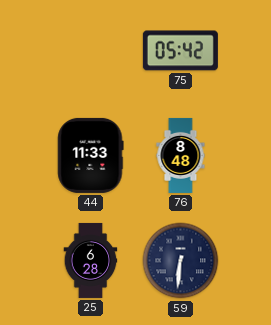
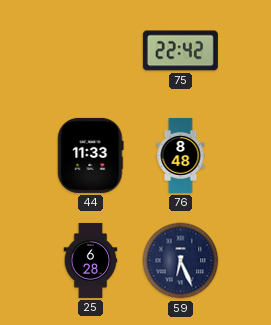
75: 05:42 -> 22:42 (180, 51)
59: 6:31 -> 6:26 (181, 261)
